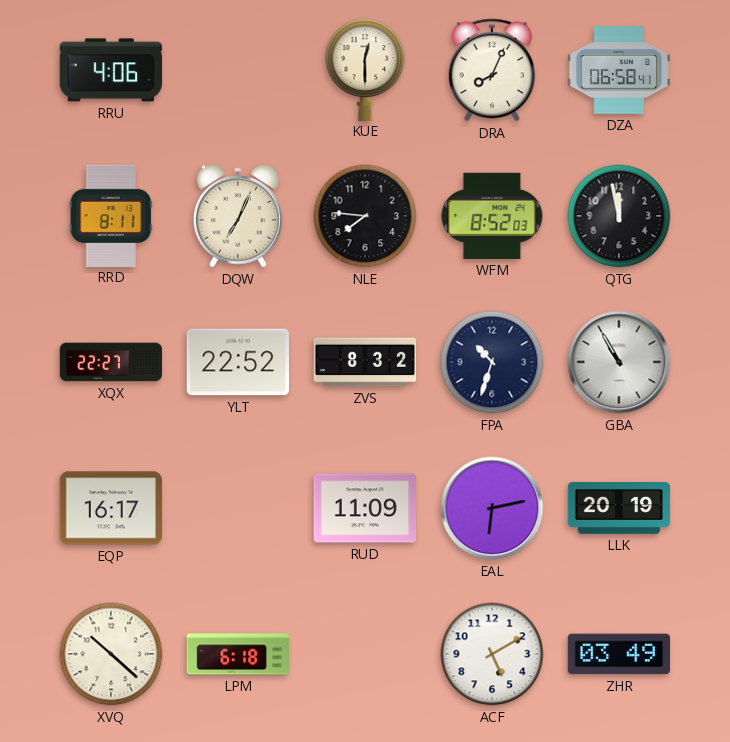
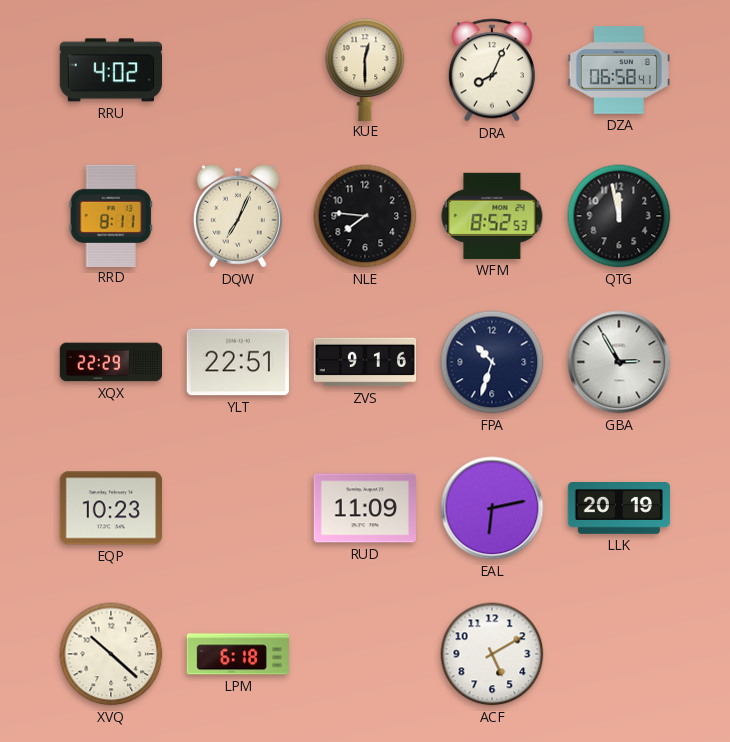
RRU: 4:06 -> 4:02 (110, 70)
WFM: 8:52:03 -> 8:52:53 (492, 216)
XQX: 22:27 -> 22:29 (110, 362)
YLT: 22:52 -> 22:51 (237, 362)
ZVS: 8:32 -> 9:16 (365, 362)
GBA: 10:55 -> 2:55 (619, 362)
EQP: 16:17 -> 10:23 (110, 508)
ZHR: 03:49 -> none (618, 654)
